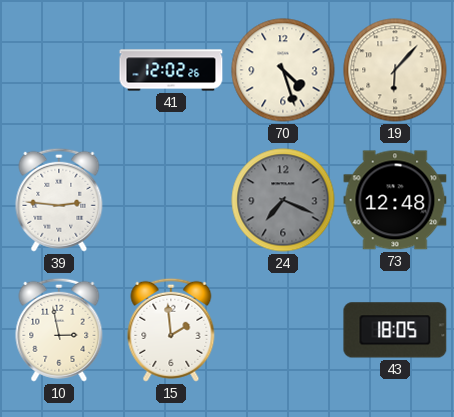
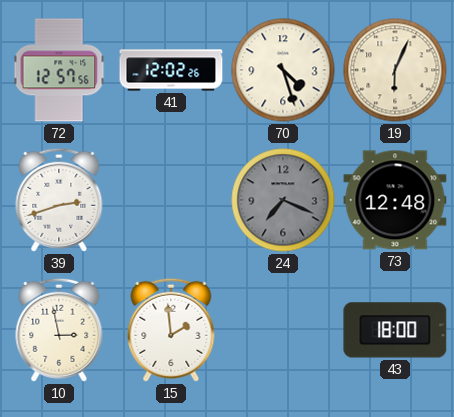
72: none -> 12:57 (59, 70)
19: 6:07 -> 6:04 (395, 70)
39: 2:46 -> 2:42 (59, 200)
43: 18:05 -> 18:00 (395, 330)
